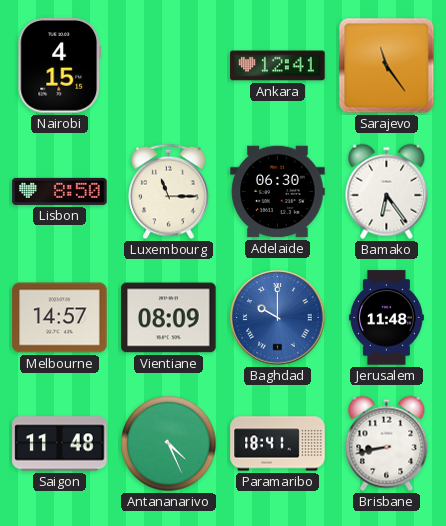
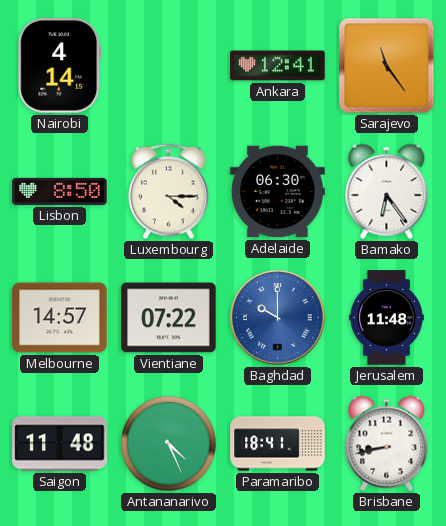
Nairobi: 4:15 -> 4:14 (60, 66)
Luxembourg: 11:15 -> 4:15 (169, 192)
Vientiane: 08:09 -> 07:22 (169, 318)
